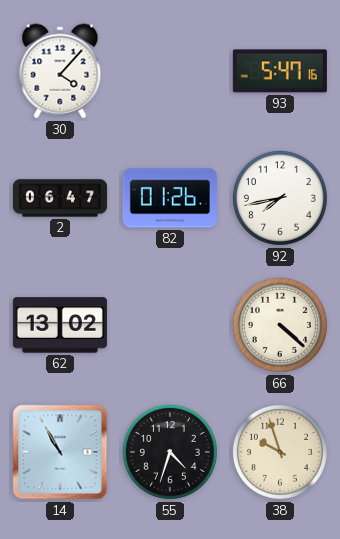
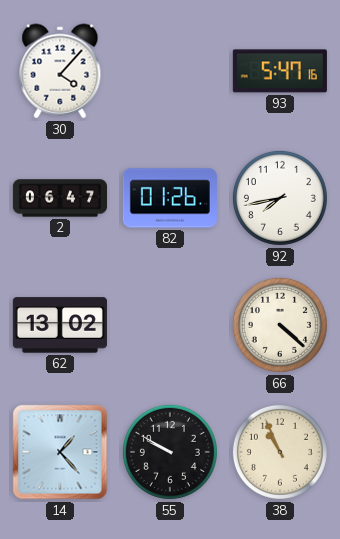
14: 10:55 -> 1:23 (60, 452)
55: 4:33 -> 9:50 (170, 452)
38: 9:57 -> 10:56 (280, 452)
